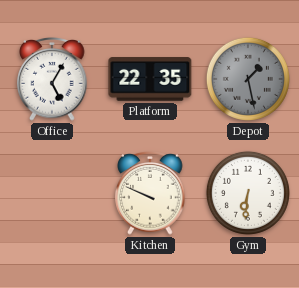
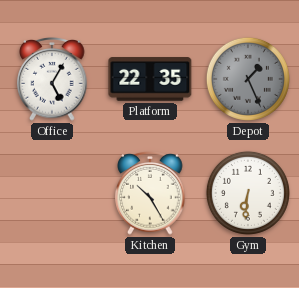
Depot: 1:28 -> 1:26 (248, 79)
Kitchen: 9:49 -> 10:25 (150, 194)
